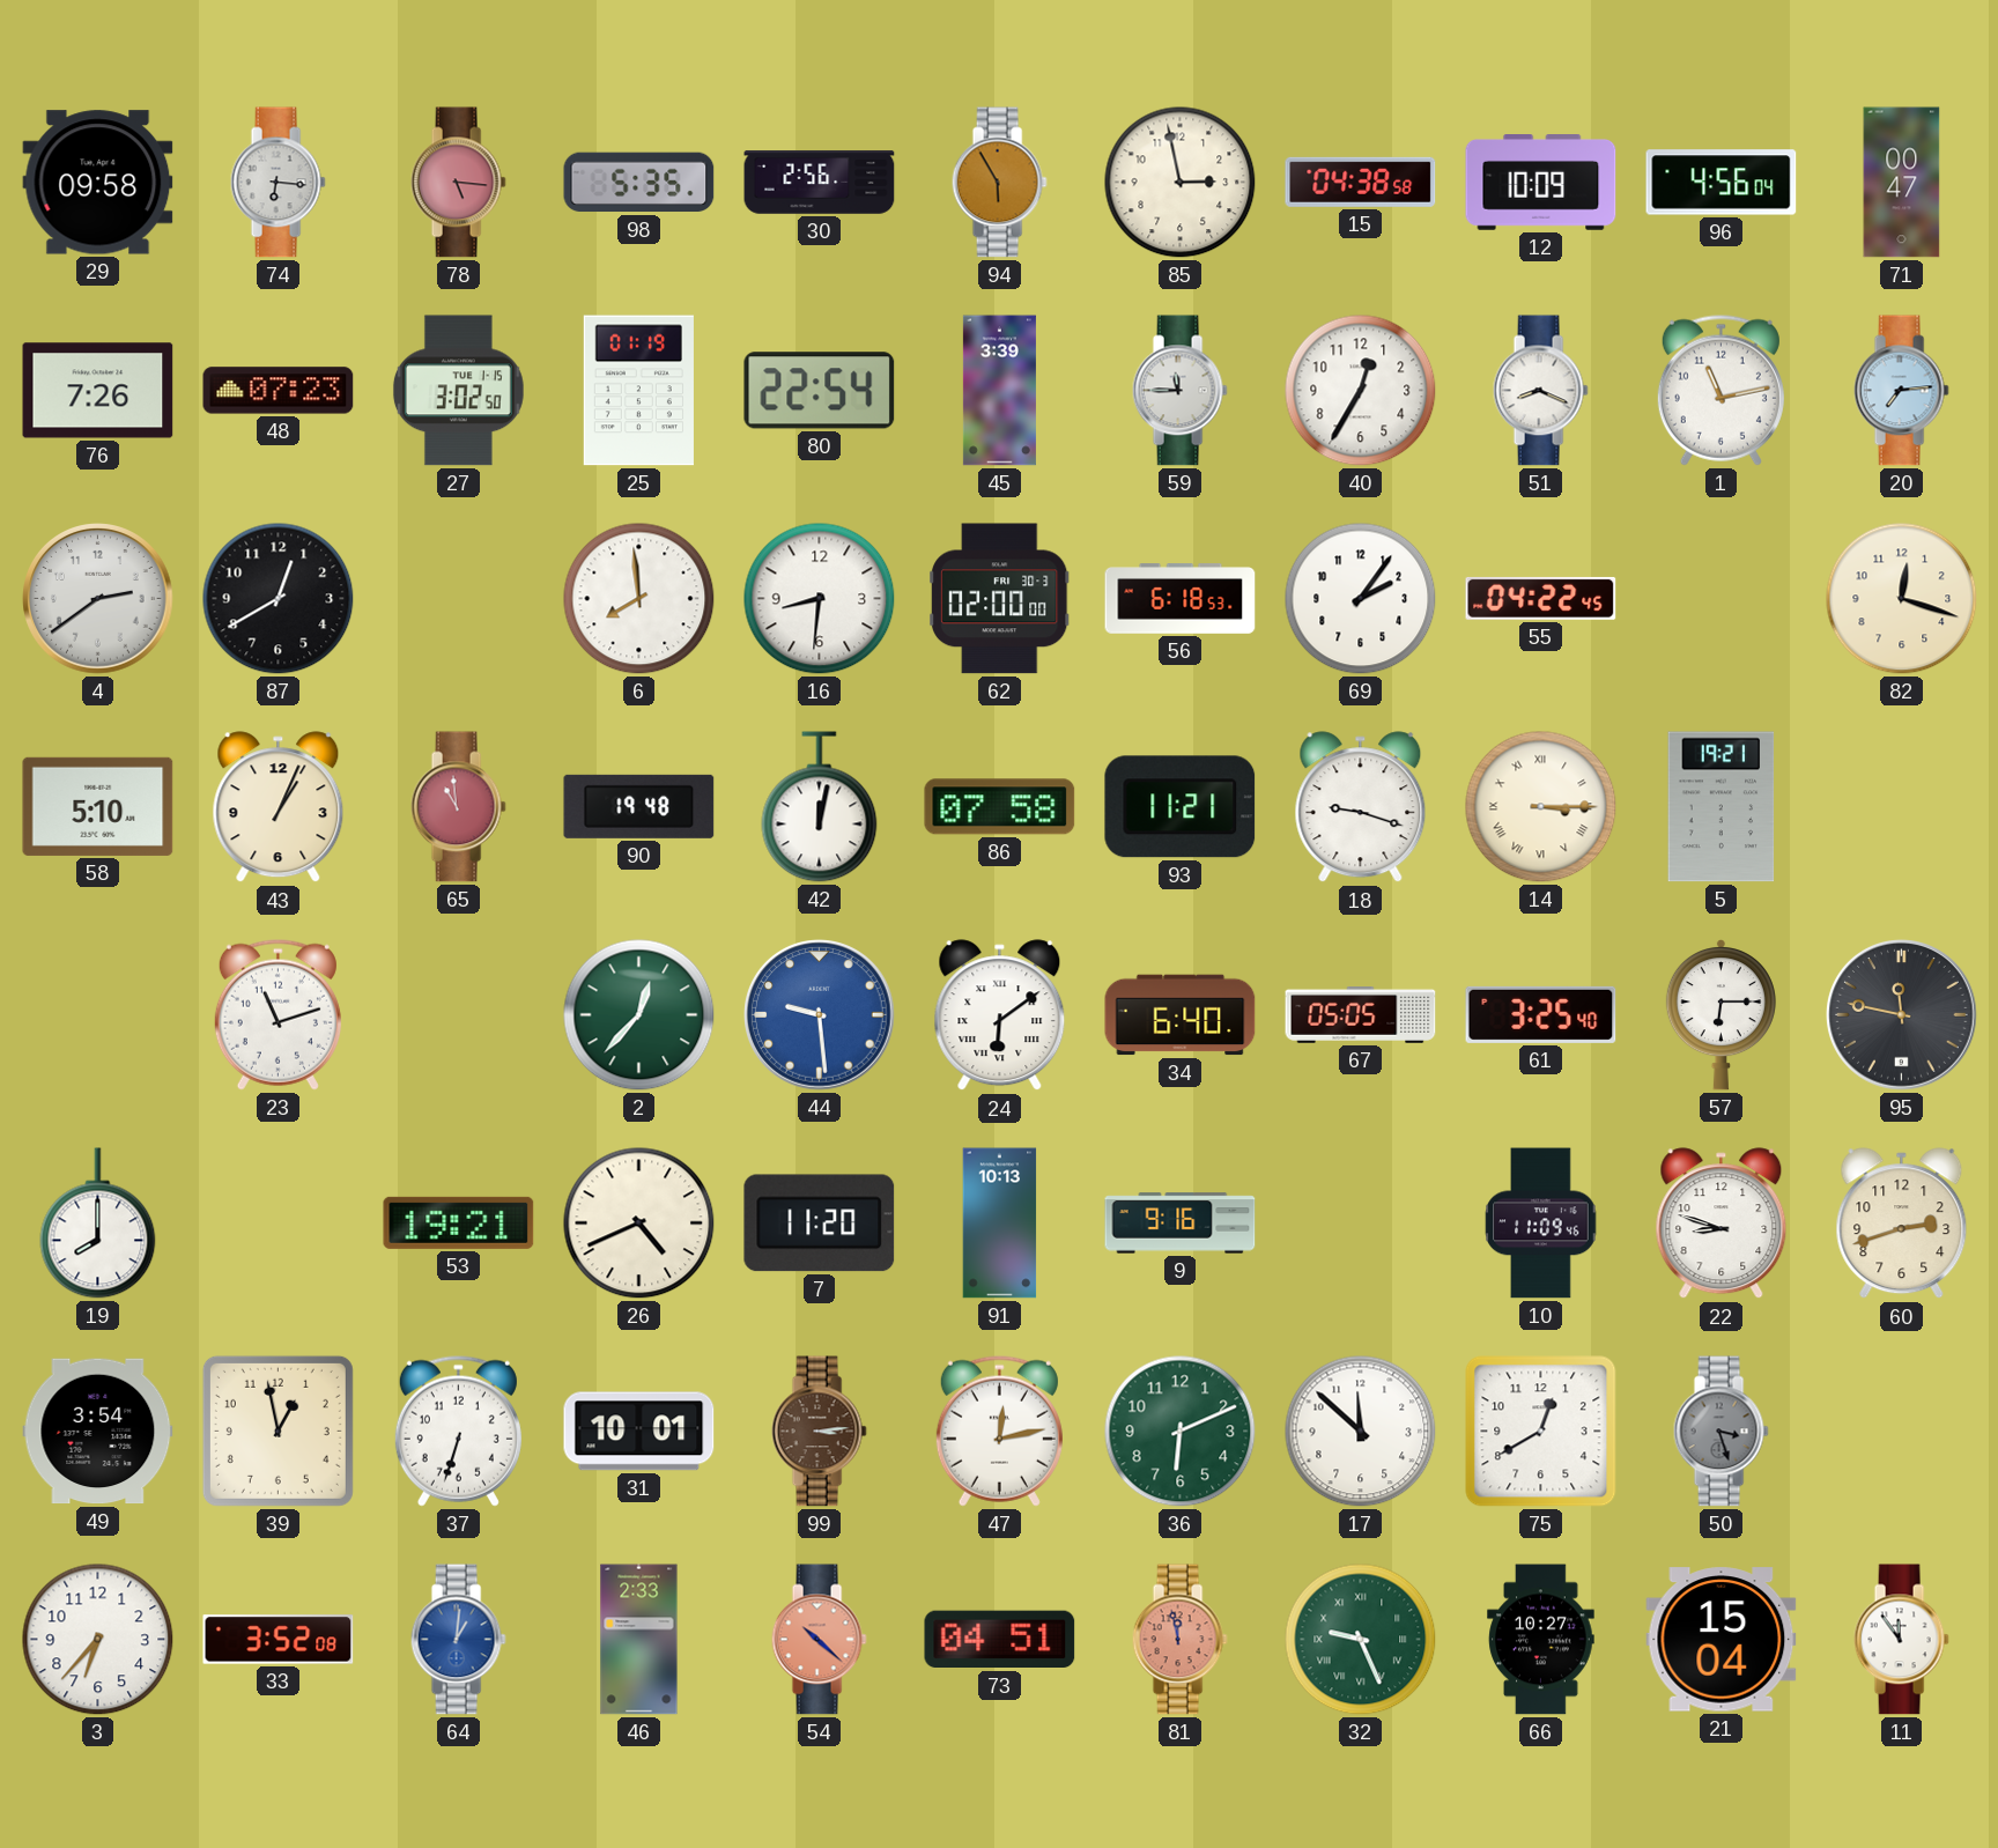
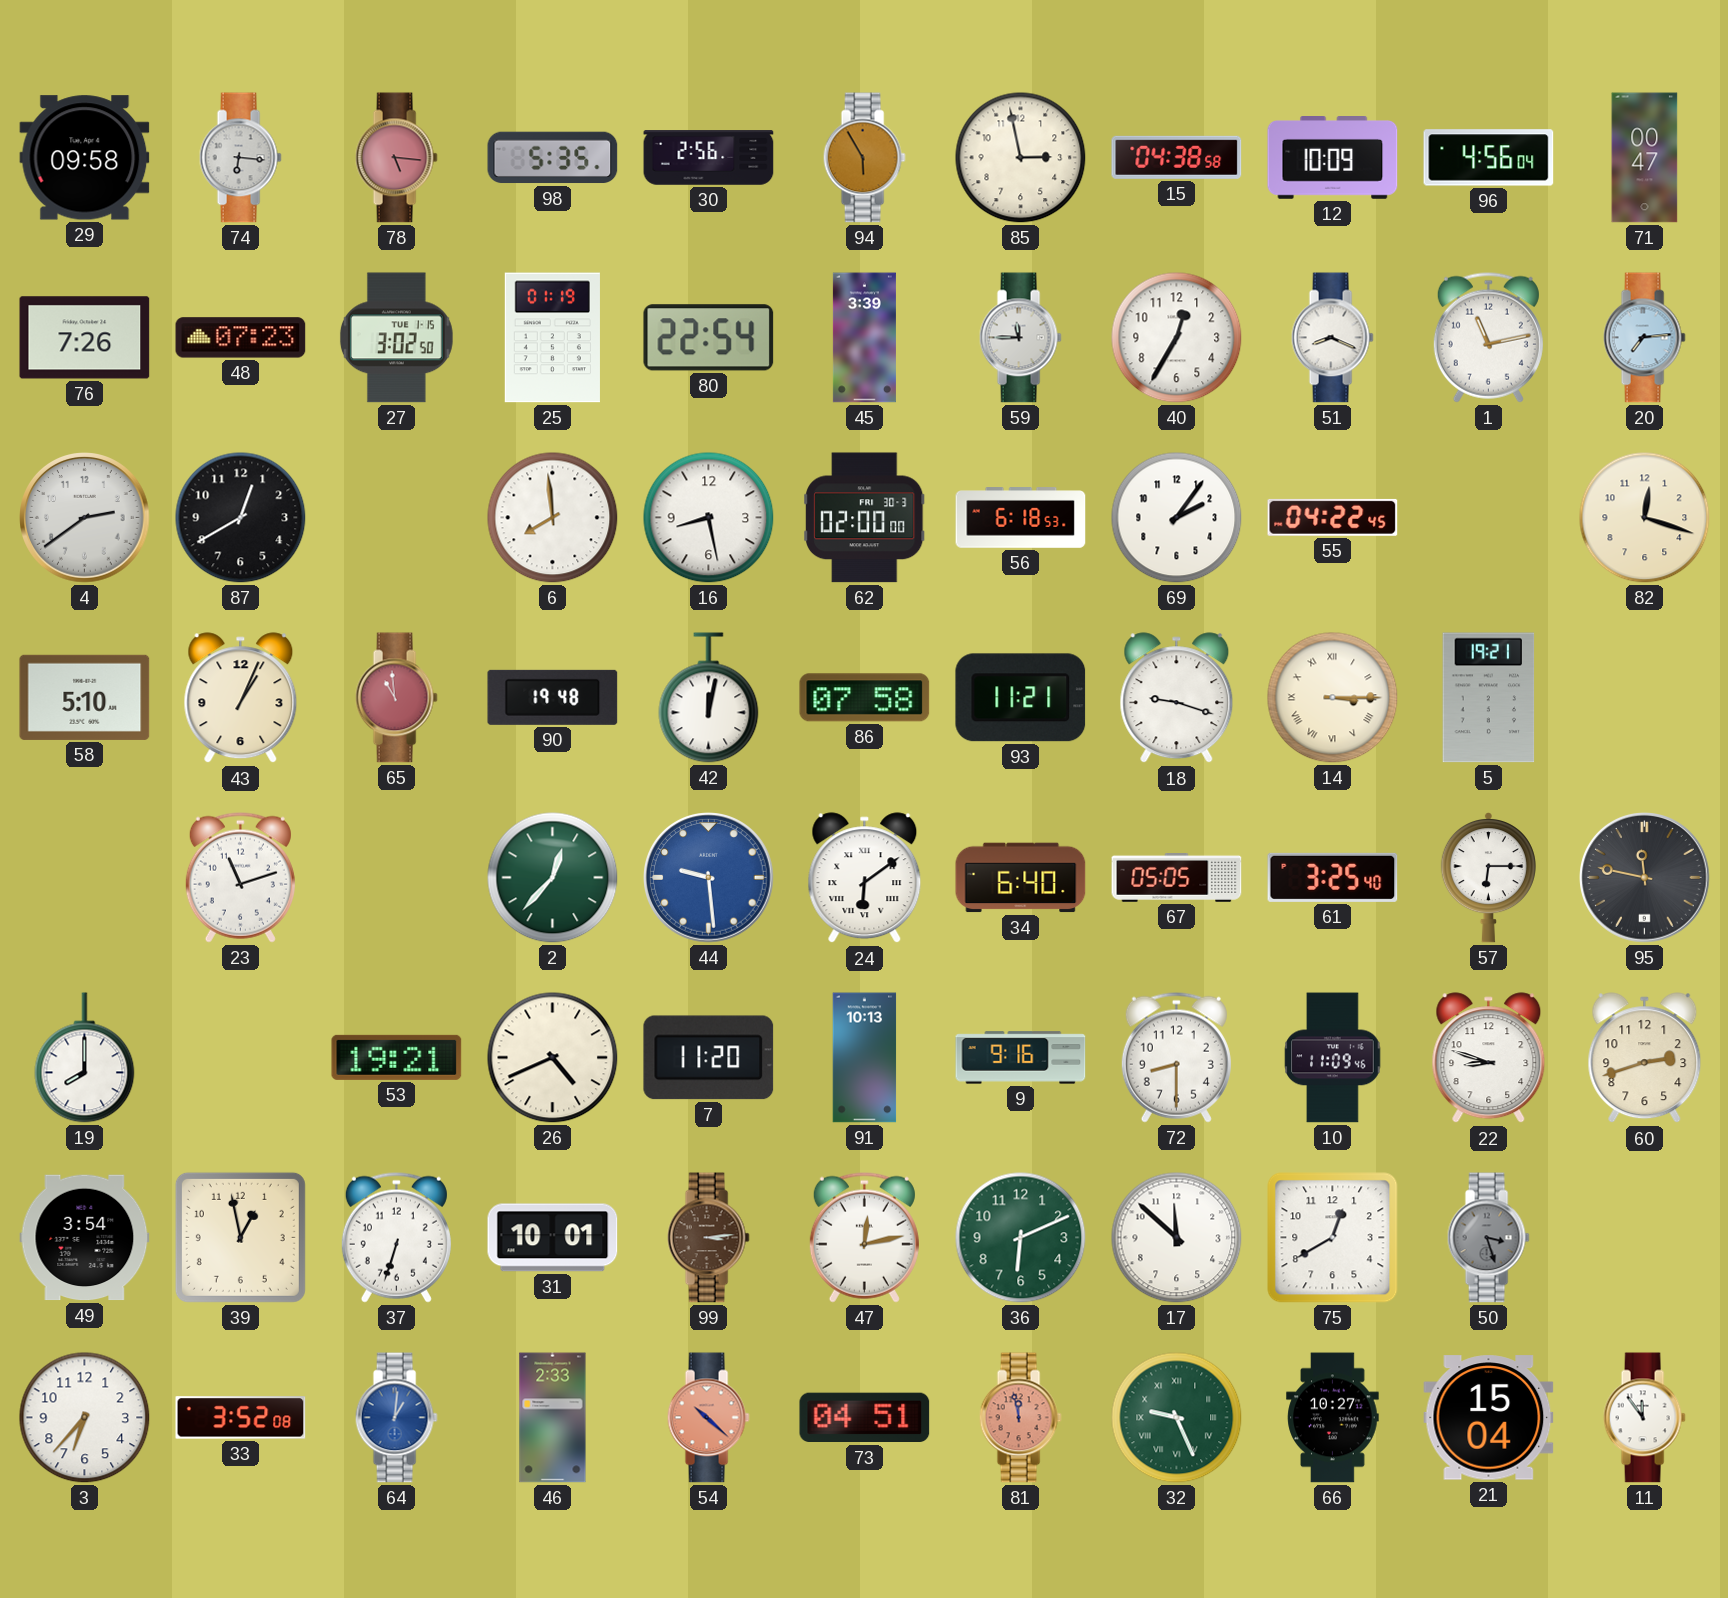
16: 8:31 -> 8:28 (709, 518)
72: none -> 8:30 (1176, 1057)
